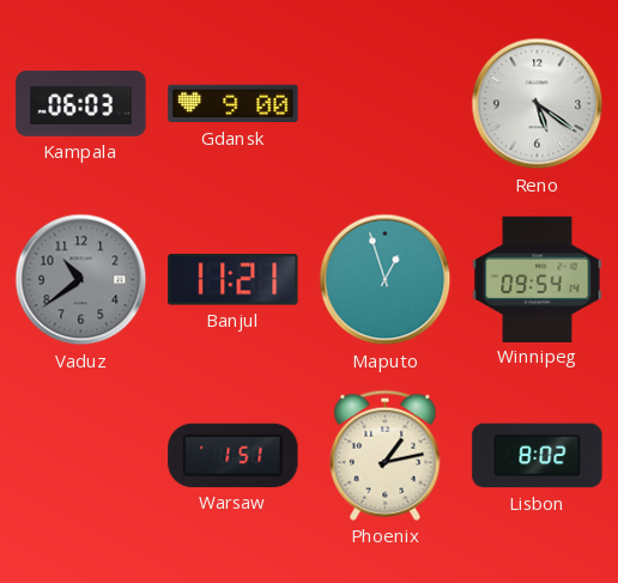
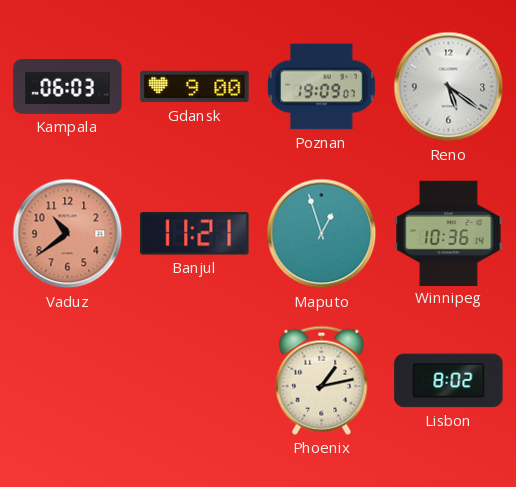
Poznan: none -> 19:09 (322, 87)
Vaduz dial: grey -> salmon (68, 234)
Winnipeg: 09:54 -> 10:36 (449, 233)
Warsaw: 1:51 -> none (234, 455)
